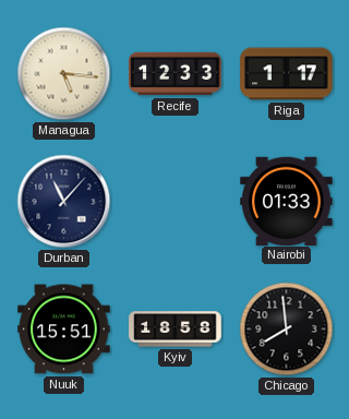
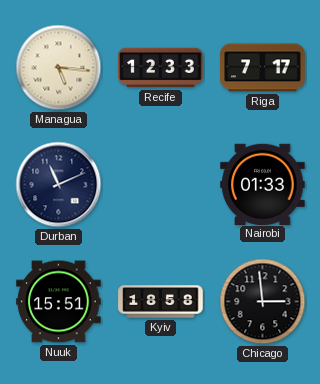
Riga: 1:17 -> 7:17 (263, 68)
Durban: 11:07 -> 11:11 (59, 185)
Chicago: 7:59 -> 2:59 (263, 302)
